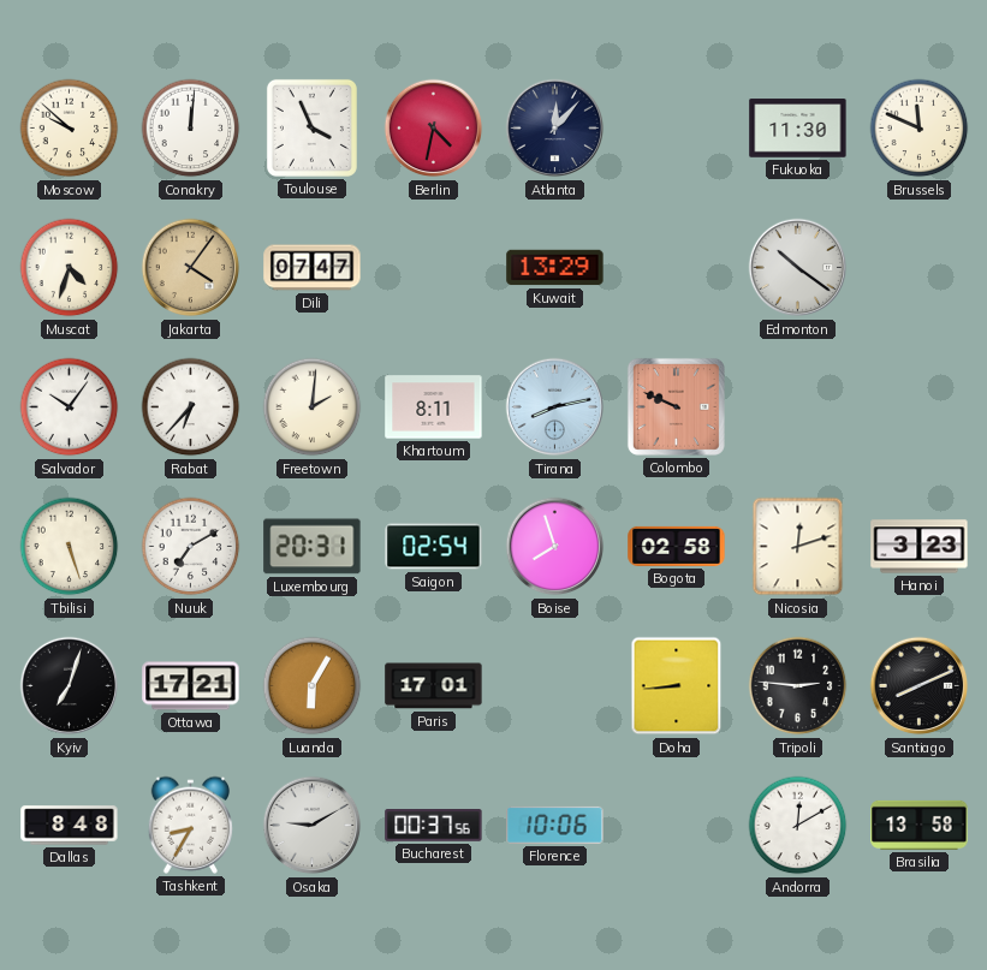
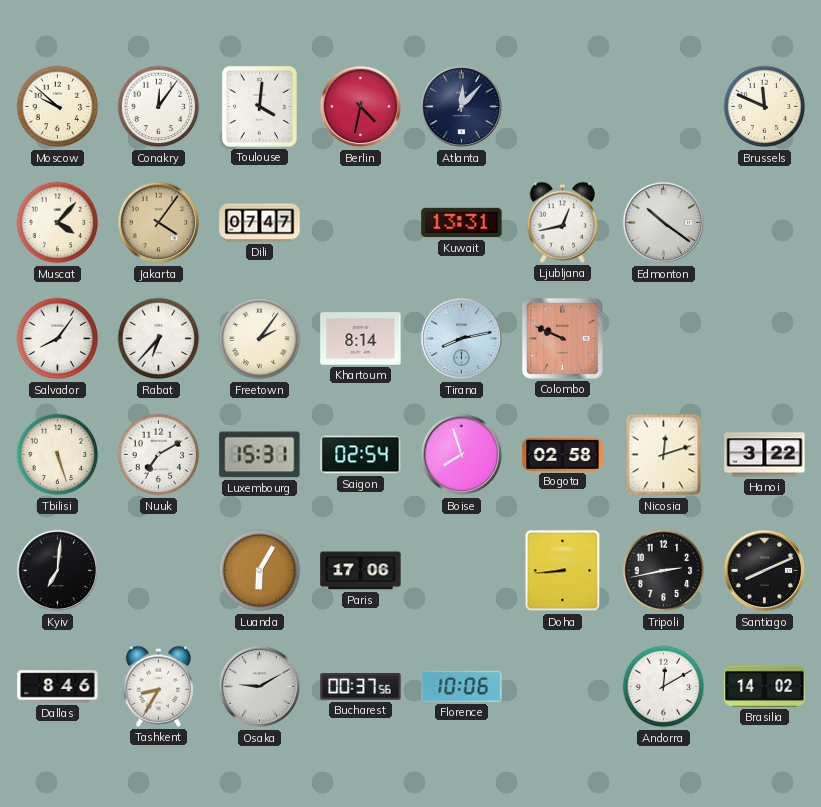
Conakry: 12:01 -> 12:06 (159, 107)
Toulouse: 3:56 -> 4:01 (259, 106)
Fukuoka: 11:30 -> none (798, 129)
Muscat: 4:33 -> 4:07 (58, 223)
Kuwait: 13:29 -> 13:31 (462, 223)
Ljubljana: none -> 12:43 (563, 222)
Salvador: 10:06 -> 8:06 (58, 339)
Freetown: 2:01 -> 2:06 (260, 339)
Khartoum: 8:11 -> 8:14 (361, 339)
Luxembourg: 20:31 -> 15:31 (260, 455)
Hanoi: 3:23 -> 3:22 (765, 455)
Kyiv: 7:03 -> 7:01 (58, 571)
Ottawa: 17:21 -> none (191, 686)
Paris: 17:01 -> 17:06 (361, 571)
Tripoli: 2:46 -> 2:43 (664, 571)
Dallas: 8:48 -> 8:46 (58, 687)
Brasilia: 13:58 -> 14:02 (765, 686)
